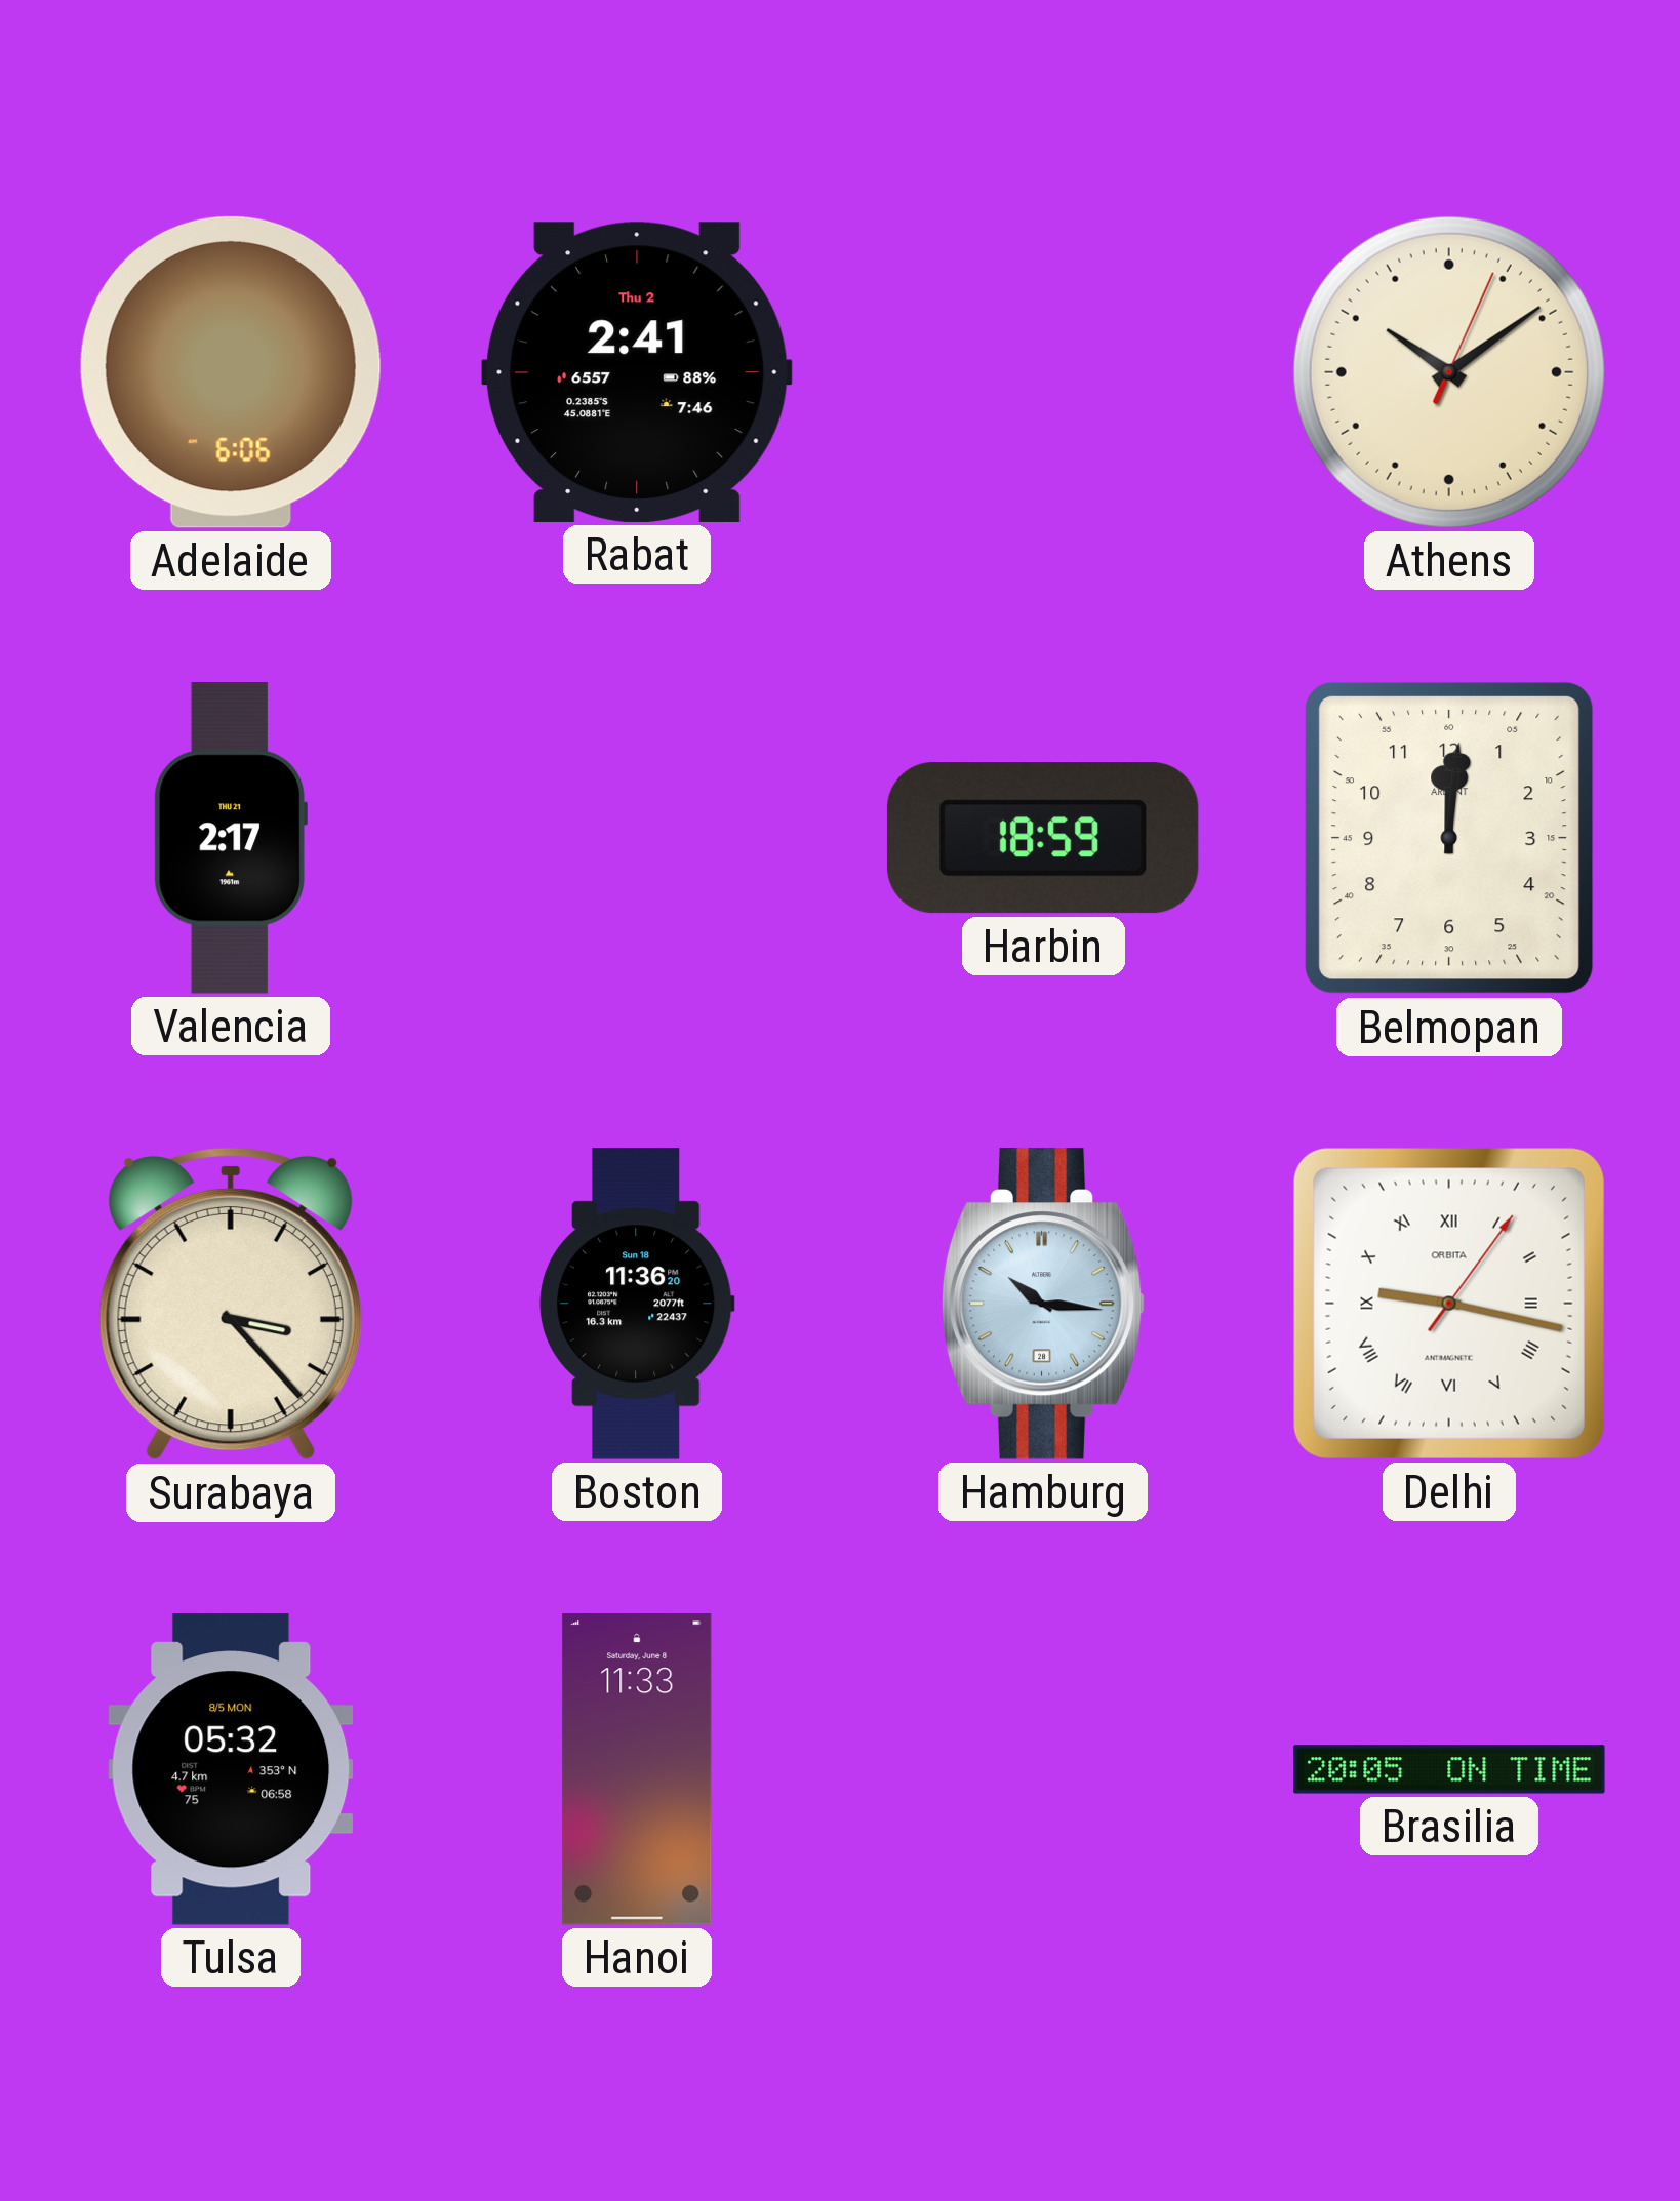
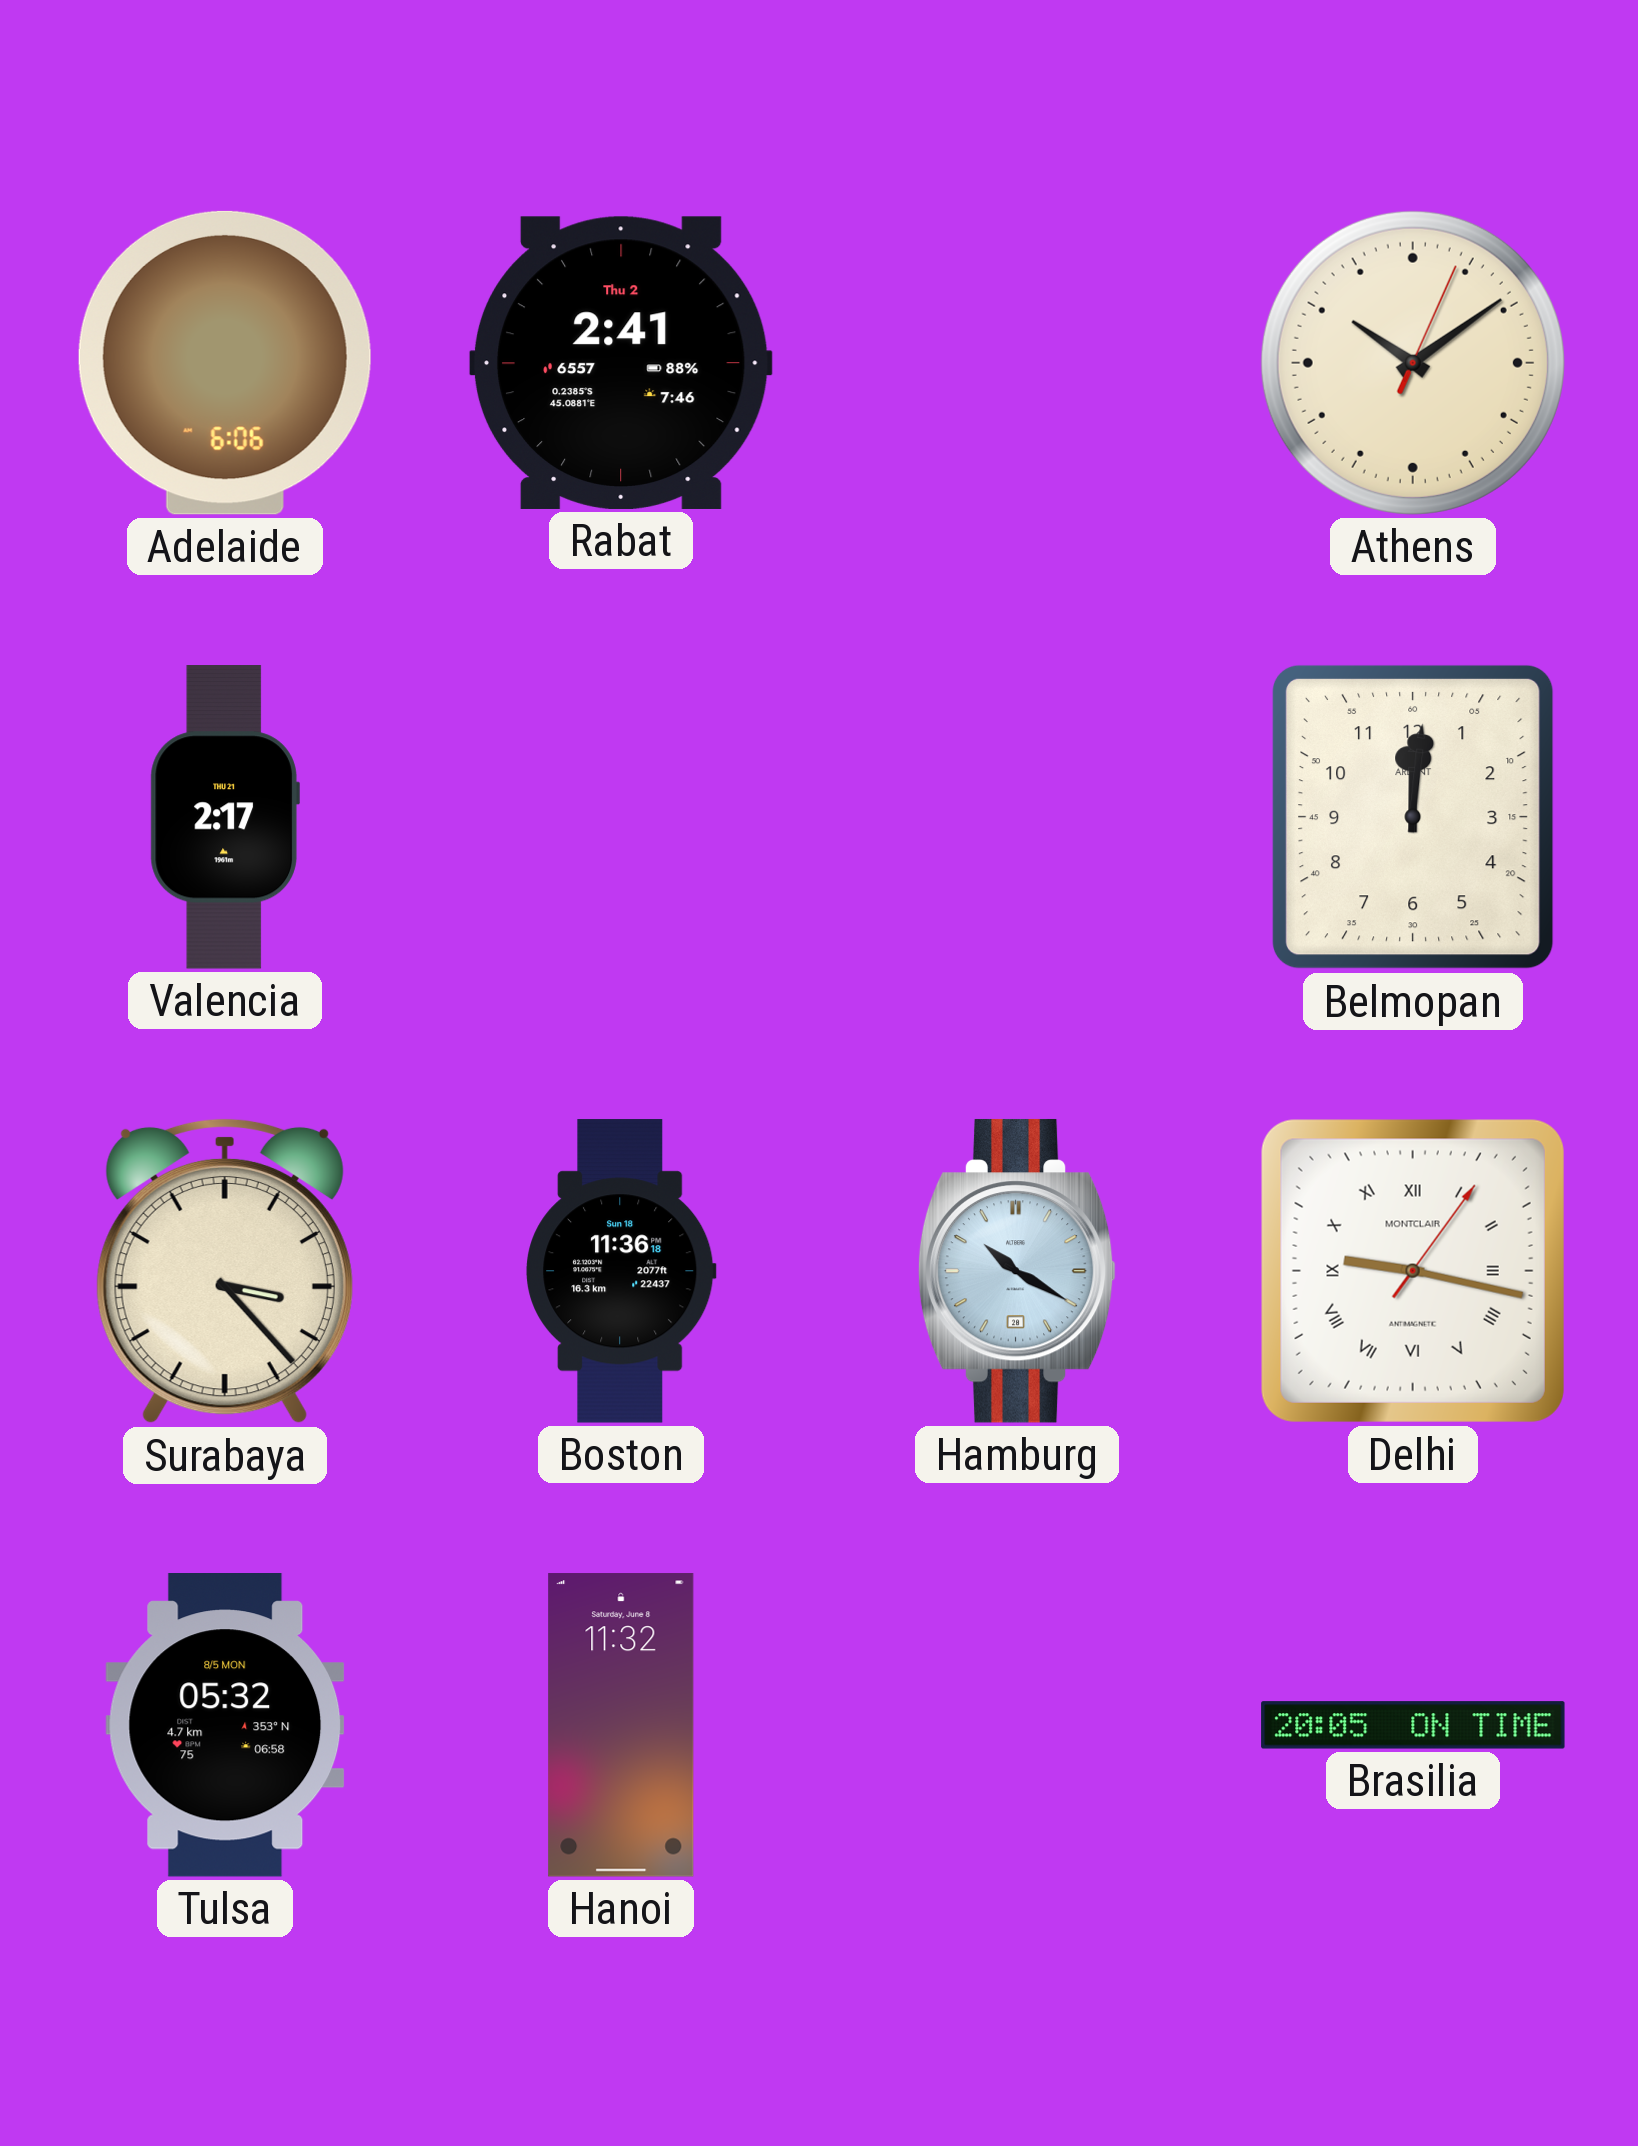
Harbin: 18:59 -> none (1043, 838)
Boston: 11:36:20 -> 11:36:18 (621, 1271)
Hamburg: 10:16 -> 10:20 (1017, 1271)
Delhi brand: ORBITA -> MONTCLAIR (1413, 1271)
Hanoi: 11:33 -> 11:32 (621, 1725)
